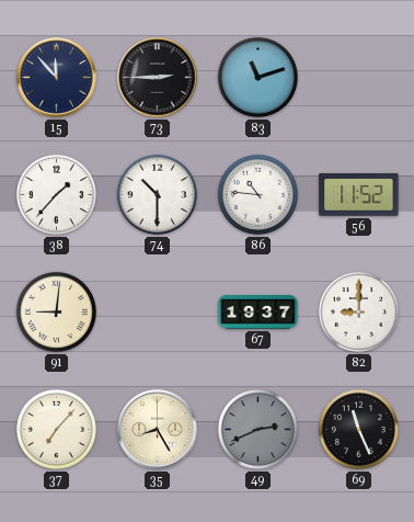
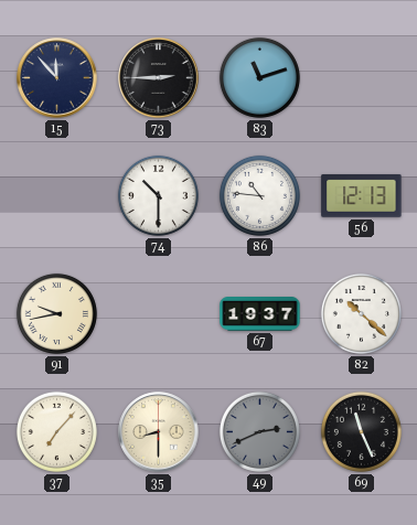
38: 1:37 -> none (56, 194)
56: 11:52 -> 12:13 (362, 196)
91: 9:01 -> 9:43 (56, 313)
82: 9:00 -> 10:22 (361, 313)
35: 8:25 -> 8:30 (159, 432)
